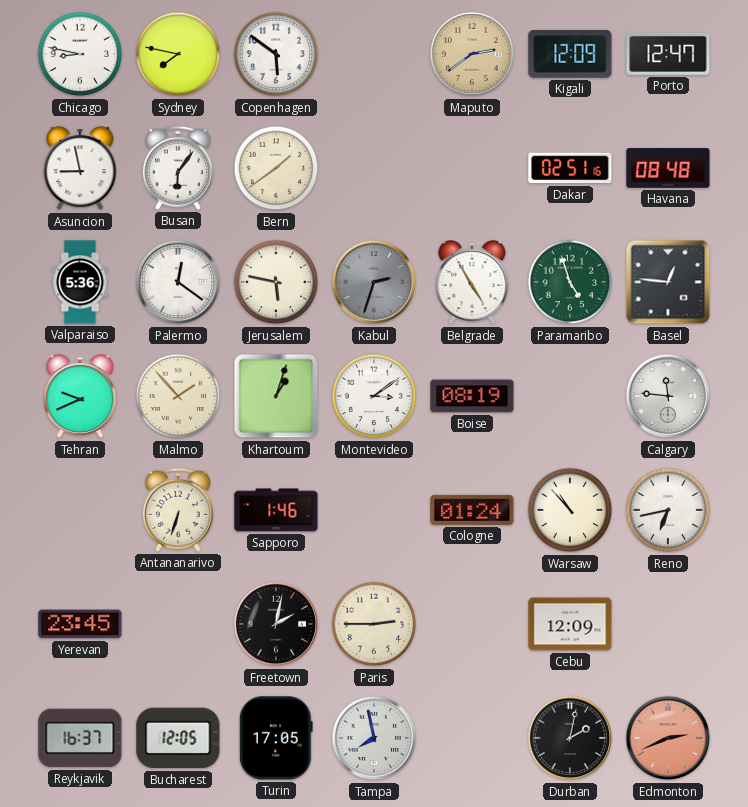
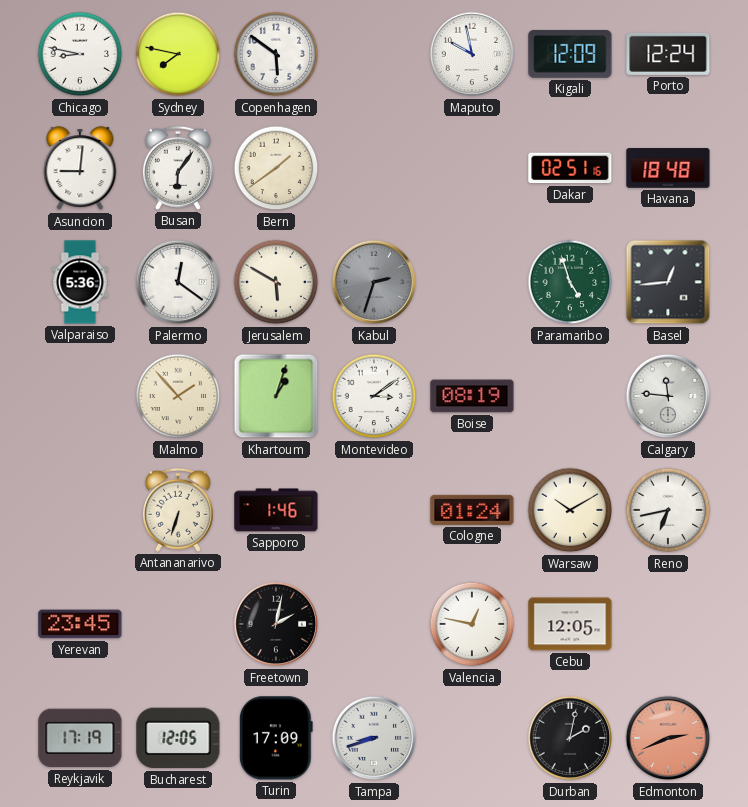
Maputo: 2:39 -> 9:58 (472, 54)
Maputo dial: champagne -> white (472, 54)
Porto: 12:47 -> 12:24 (668, 54)
Asuncion: 8:58 -> 9:01 (80, 169)
Havana: 08:48 -> 18:48 (668, 168)
Jerusalem: 5:47 -> 5:50 (276, 282)
Belgrade: 4:55 -> none (472, 283)
Basel: 12:46 -> 12:44 (668, 282)
Tehran: 9:41 -> none (80, 397)
Warsaw: 10:53 -> 10:10 (570, 510)
Paris: 2:45 -> none (374, 624)
Valencia: none -> 12:47 (472, 624)
Cebu: 12:09 -> 12:05 (570, 624)
Reykjavik: 16:37 -> 17:19 (80, 738)
Turin: 17:05 -> 17:09 (276, 738)
Tampa: 7:58 -> 8:42 (374, 738)
